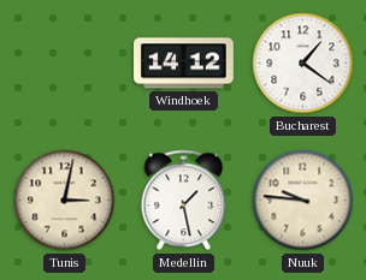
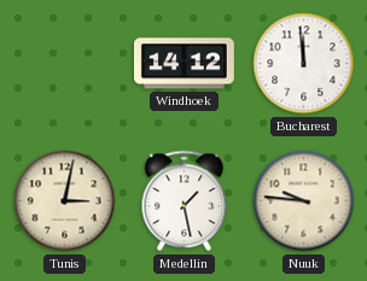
Bucharest: 1:21 -> 11:59 (304, 64)
